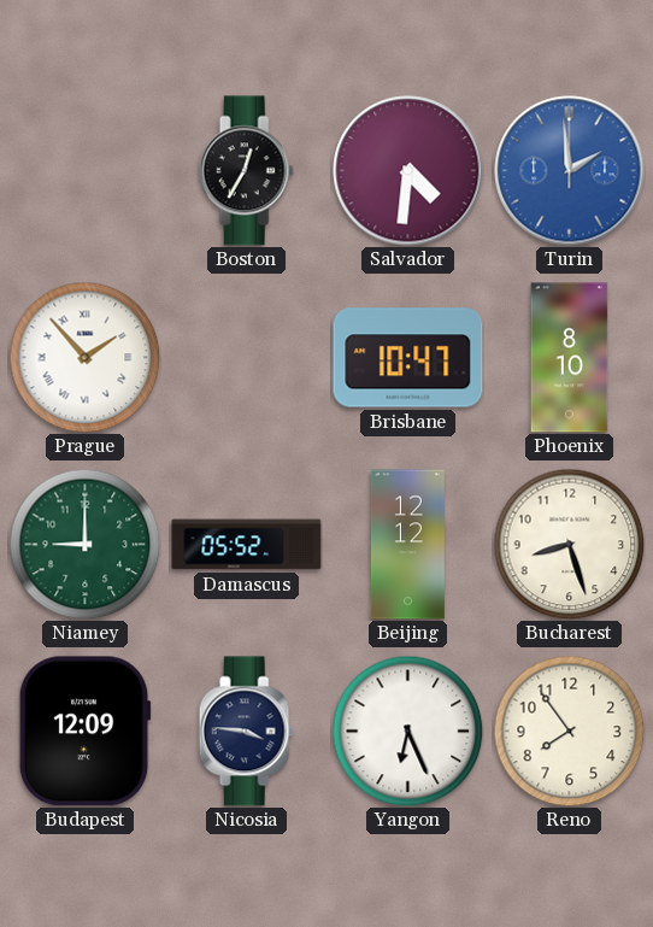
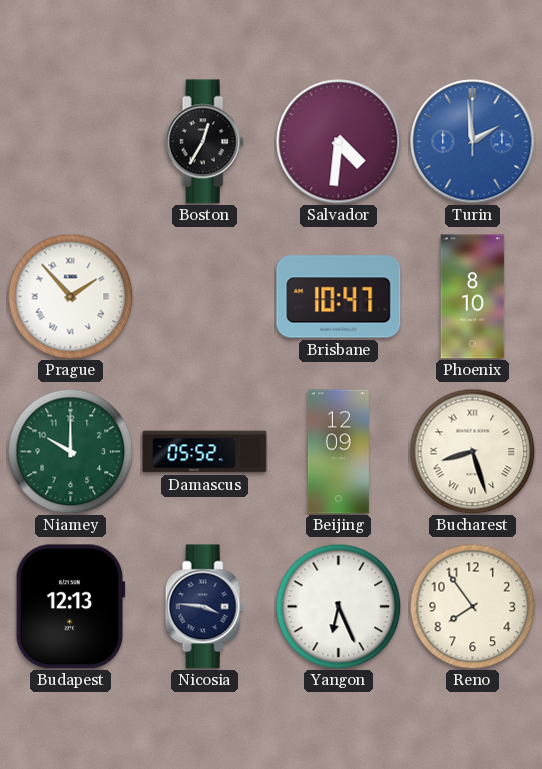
Niamey: 9:00 -> 10:00 (70, 451)
Beijing: 12:12 -> 12:09 (338, 452)
Bucharest numerals: Arabic -> Roman (472, 451)
Budapest: 12:09 -> 12:13 (70, 607)
